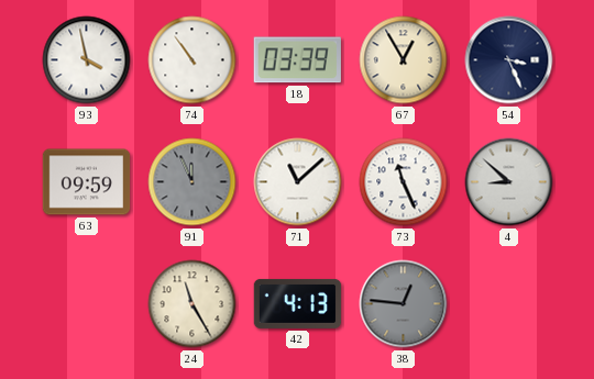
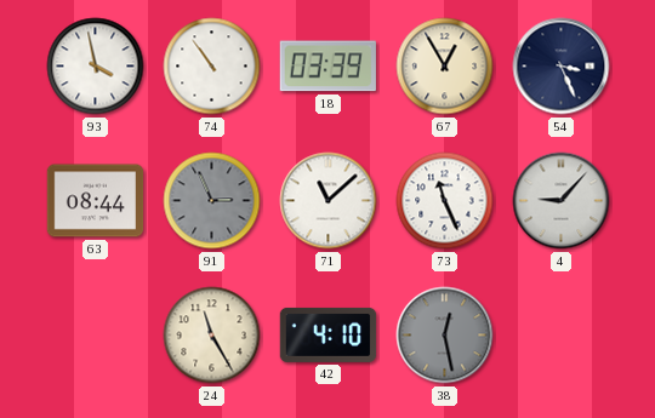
63: 09:59 -> 08:44 (96, 201)
91: 11:56 -> 2:56 (212, 201)
4: 8:52 -> 9:07 (562, 201)
42: 4:13 -> 4:10 (329, 334)
38: 12:46 -> 12:28 (445, 336)
